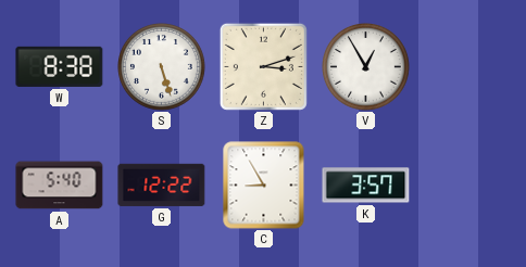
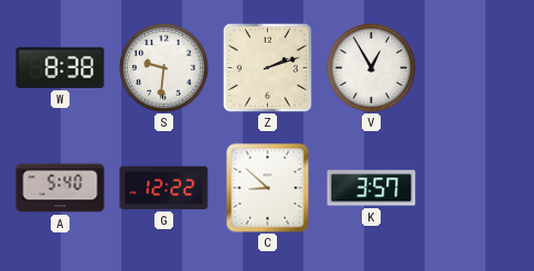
S: 5:27 -> 9:31 (164, 68)
Z: 3:12 -> 2:12 (267, 67)
C: 8:55 -> 8:52 (268, 188)
